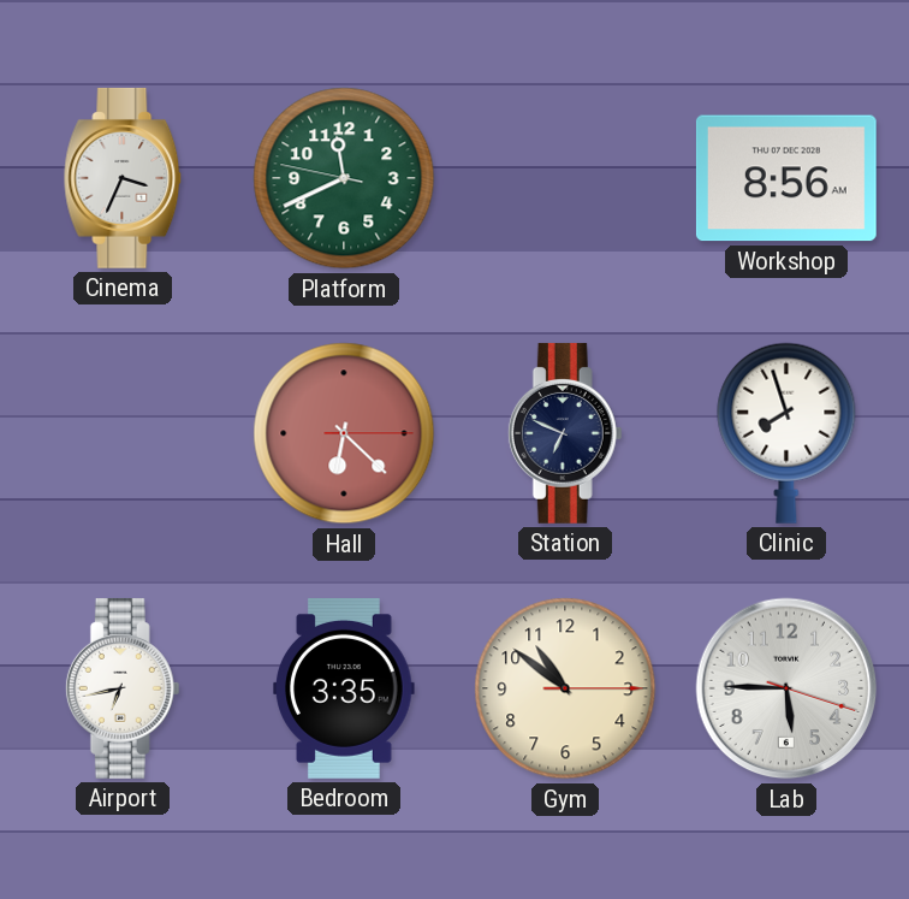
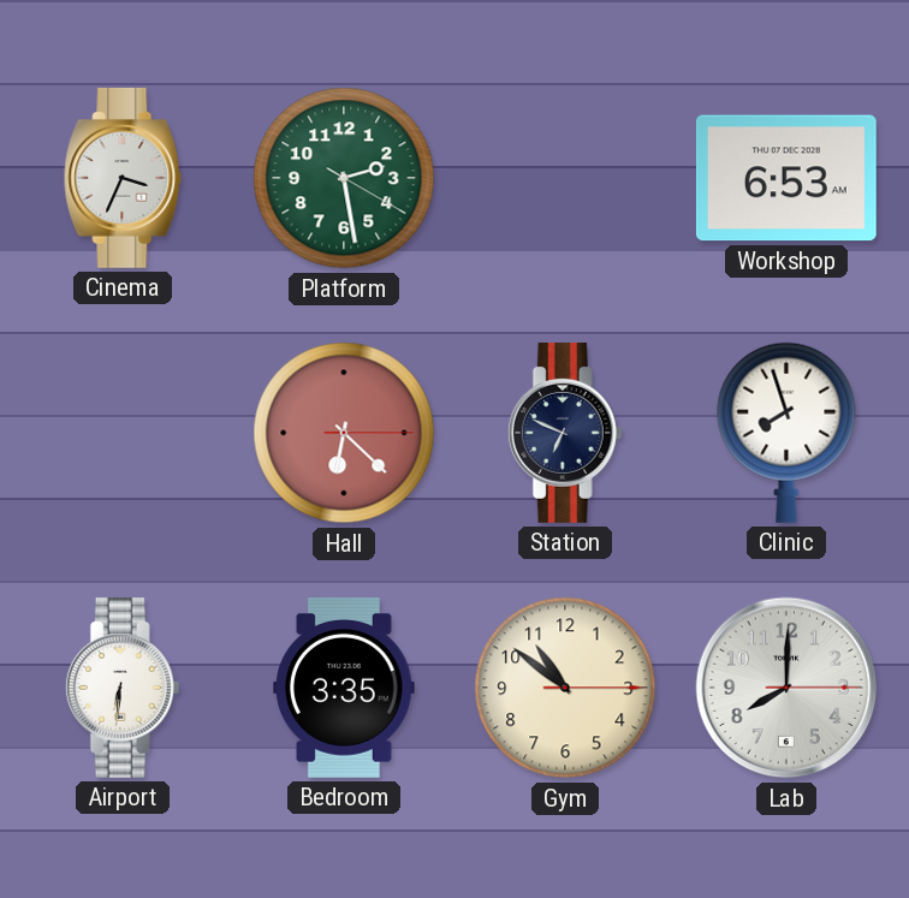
Platform: 11:40 -> 2:28 (344, 178)
Workshop: 8:56 -> 6:53 (786, 178)
Airport: 6:43 -> 6:31 (123, 688)
Lab: 5:45 -> 8:00 (786, 688)
